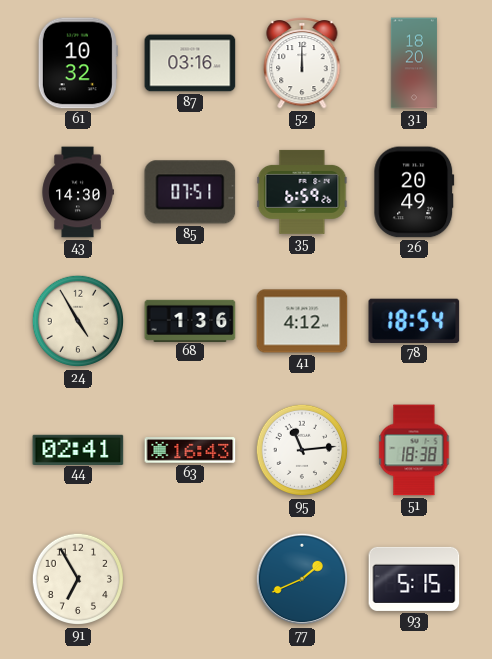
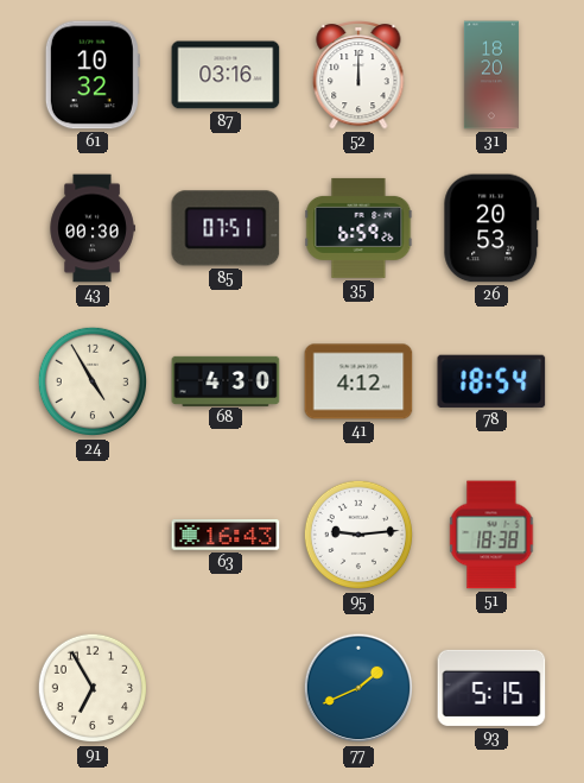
43: 14:30 -> 00:30 (93, 228)
26: 20:49 -> 20:53 (491, 228)
68: 1:36 -> 4:30 (226, 380)
44: 02:41 -> none (78, 449)
95: 11:14 -> 9:14 (358, 535)
